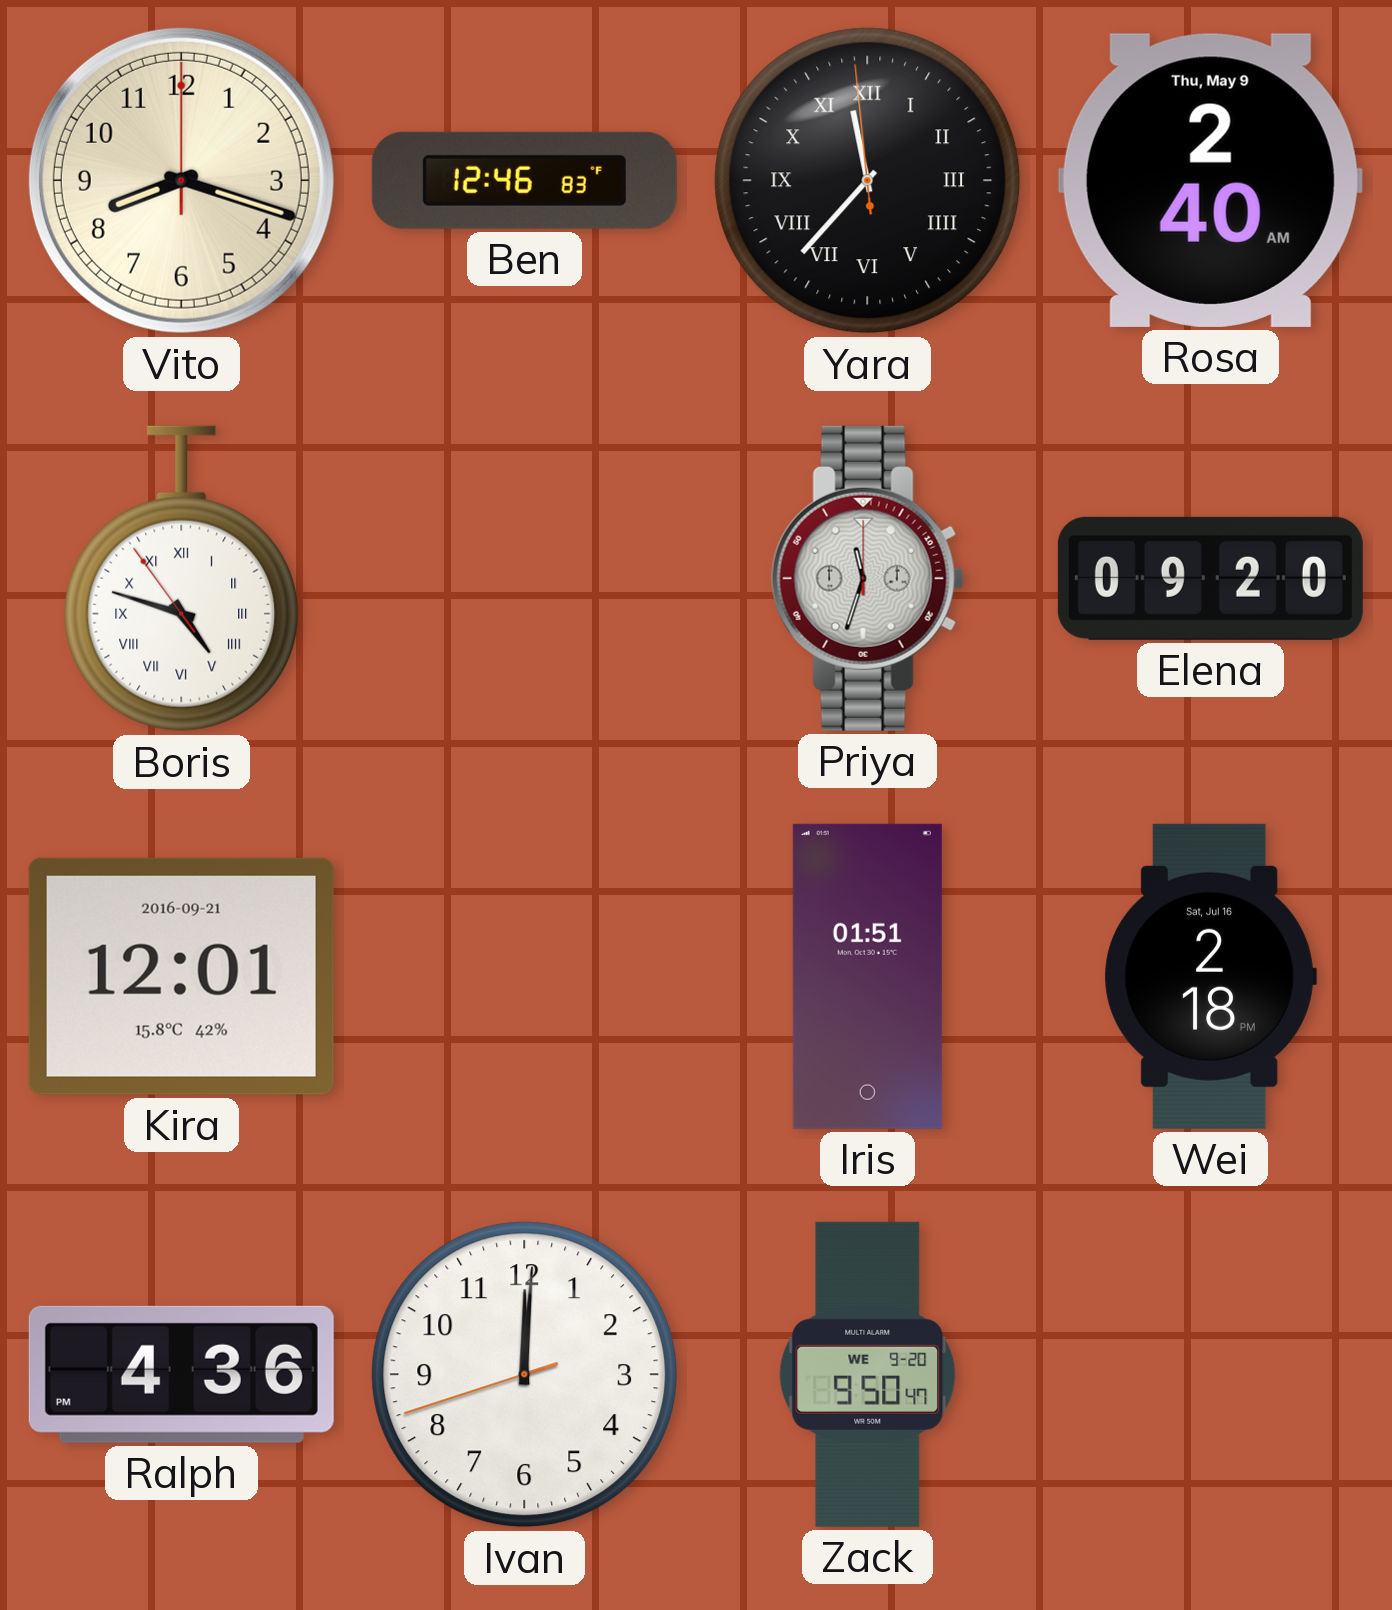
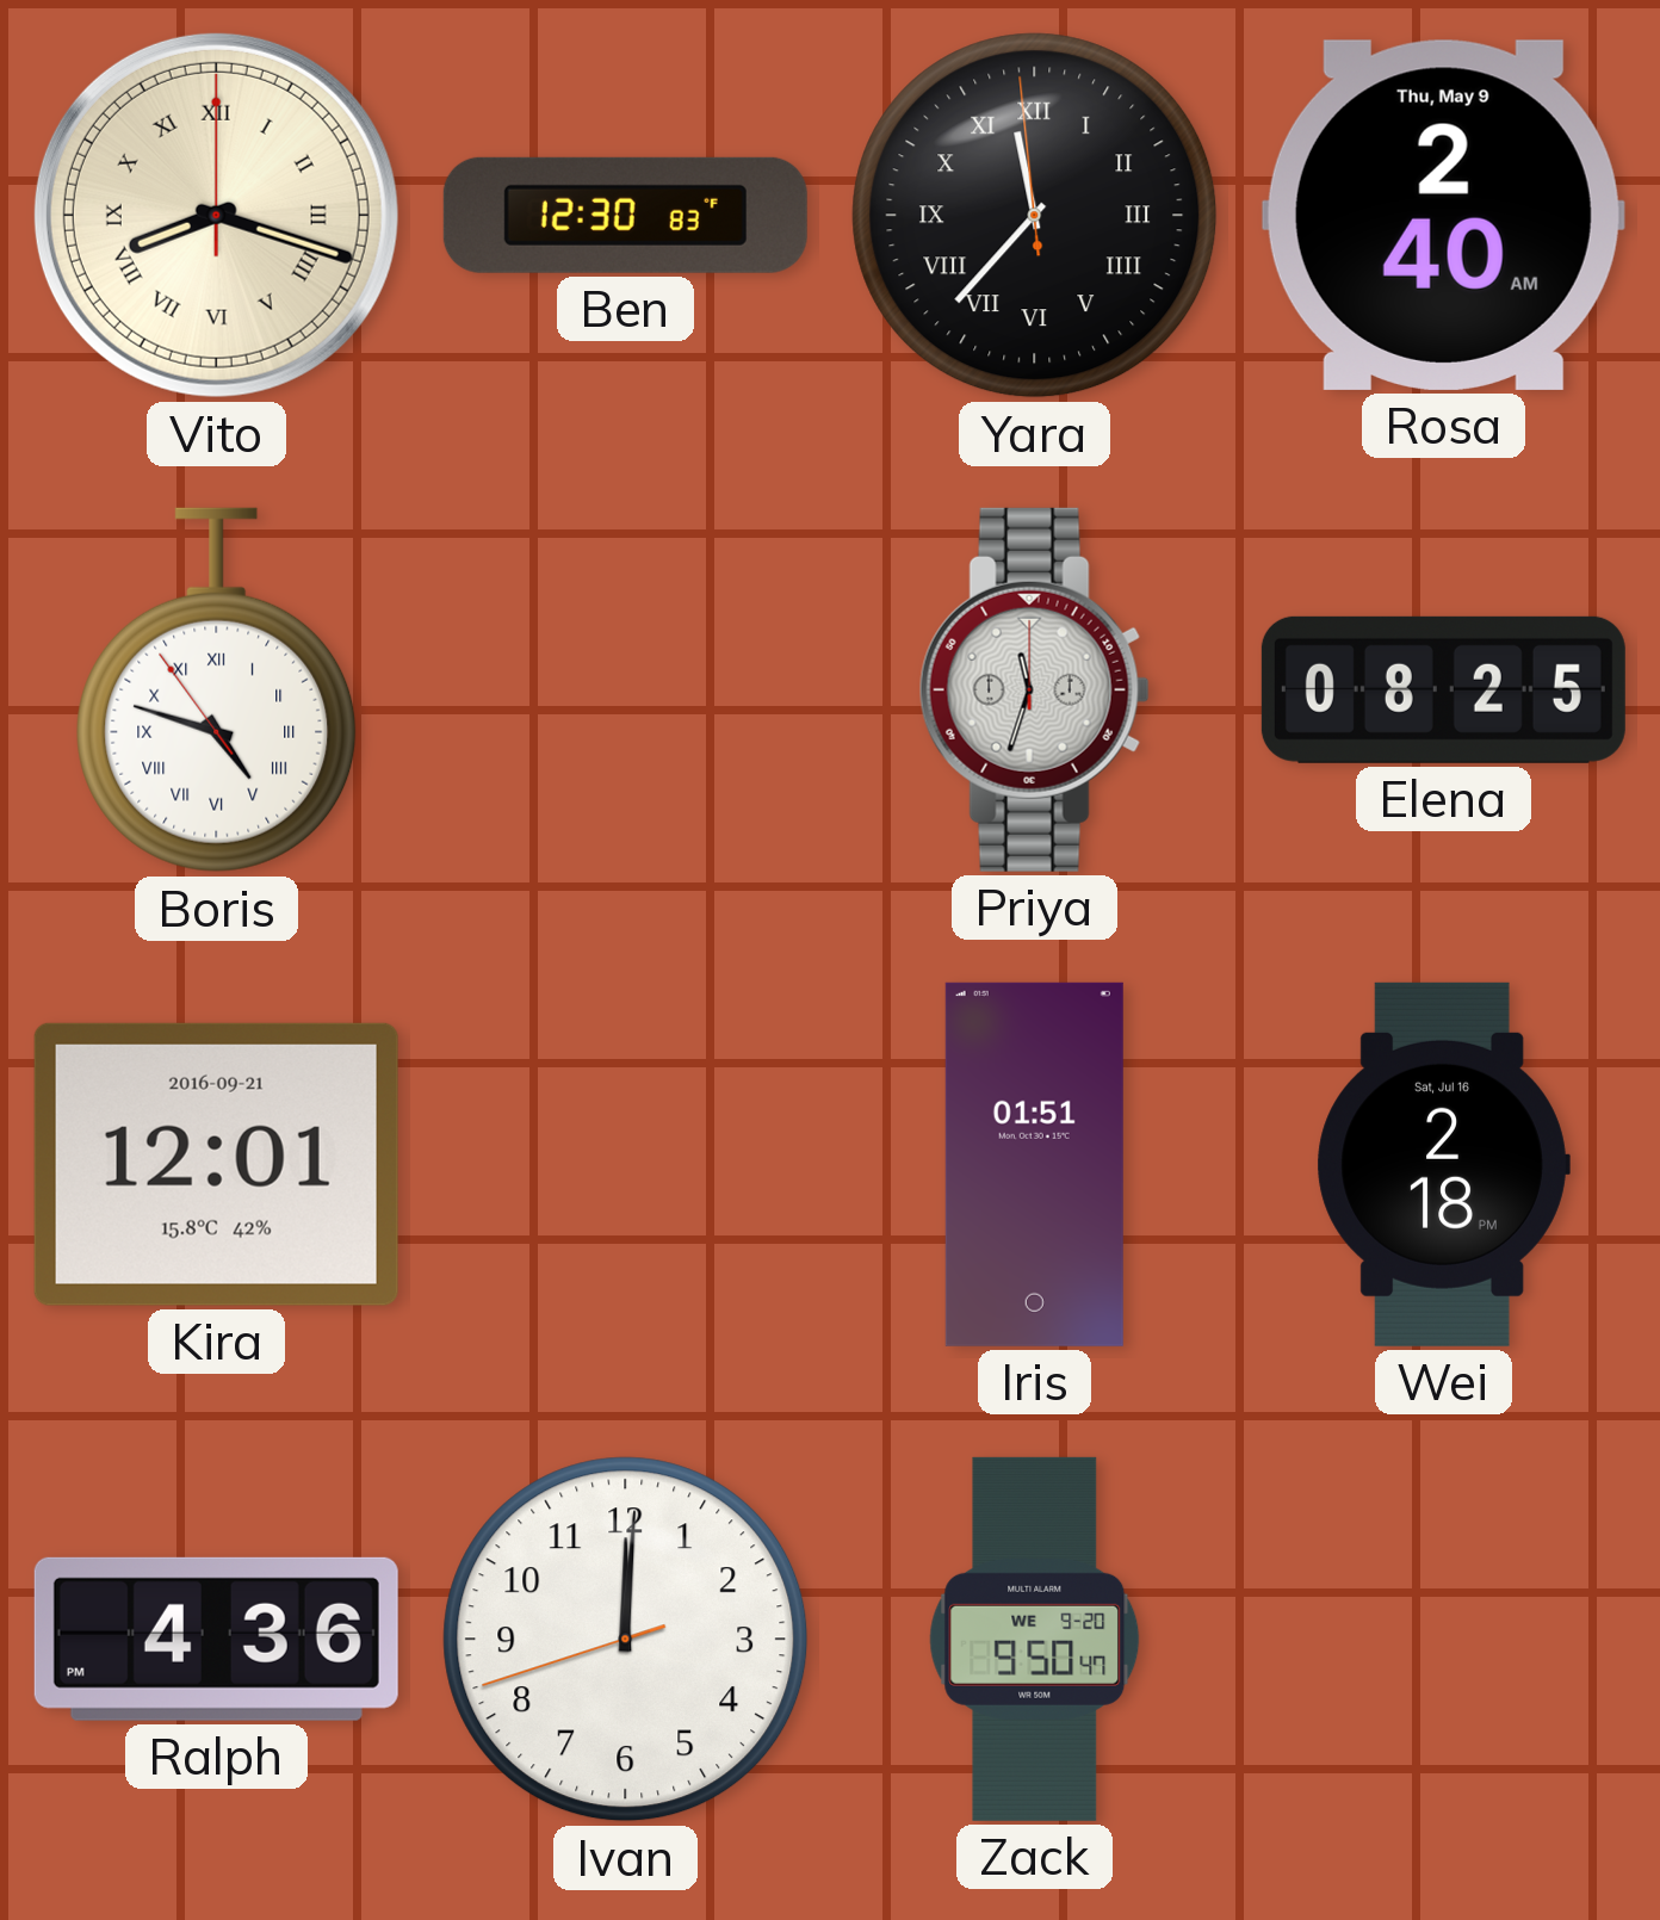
Vito numerals: Arabic -> Roman (216, 215)
Ben: 12:46 -> 12:30 (625, 215)
Elena: 09:20 -> 08:25 (1443, 689)
